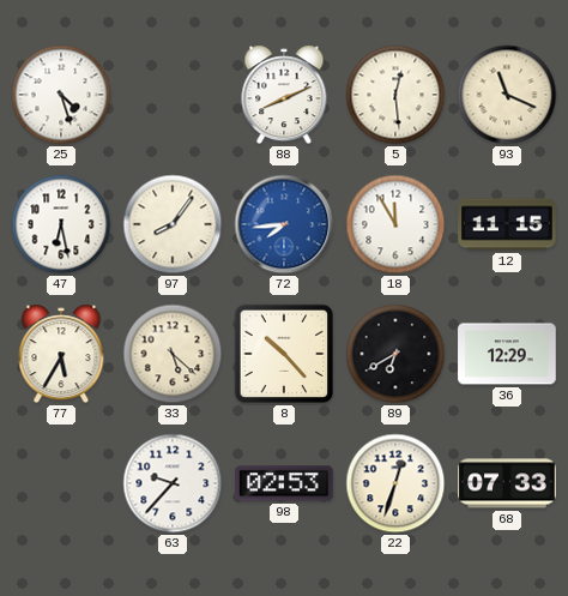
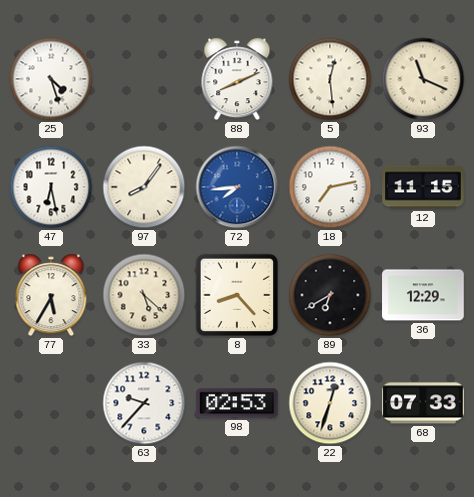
18: 11:55 -> 7:13 (330, 187)
8: 10:23 -> 8:23 (237, 295)
